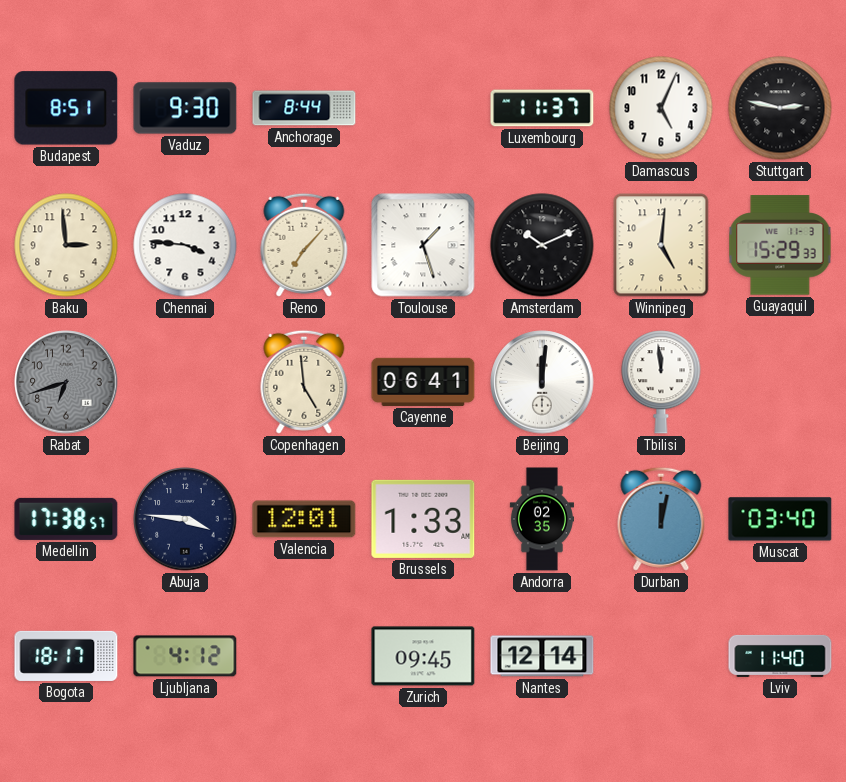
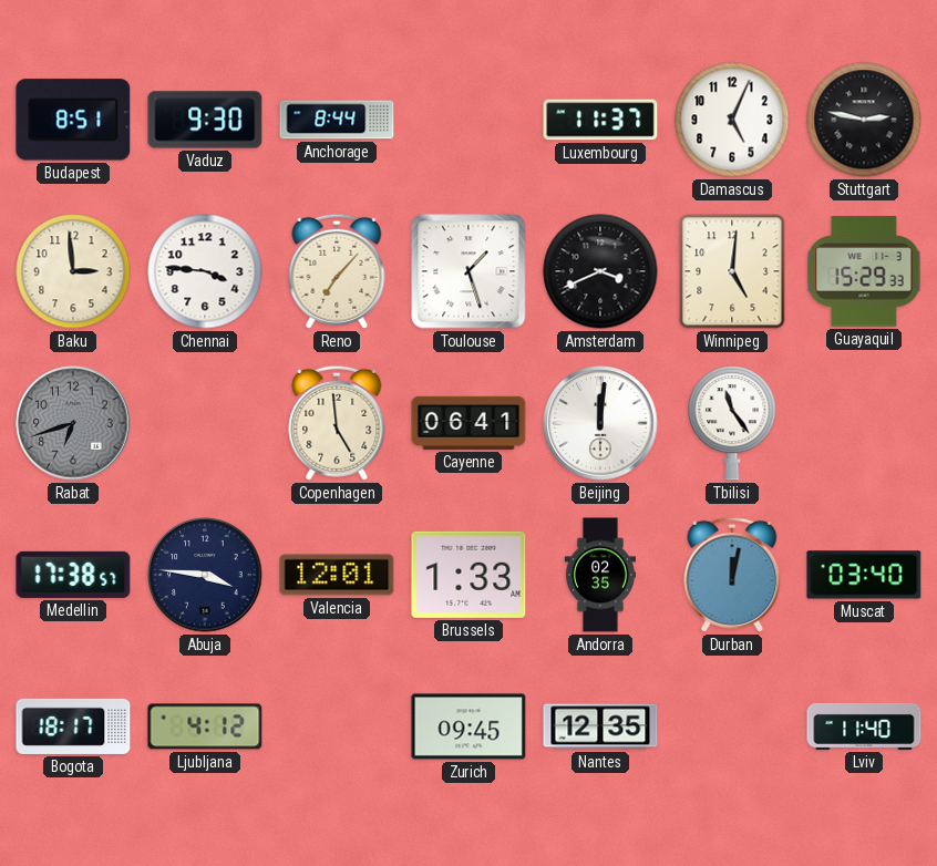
Amsterdam: 10:11 -> 3:41 (600, 271)
Tbilisi: 11:59 -> 11:24 (732, 423)
Nantes: 12:14 -> 12:35 (600, 726)
